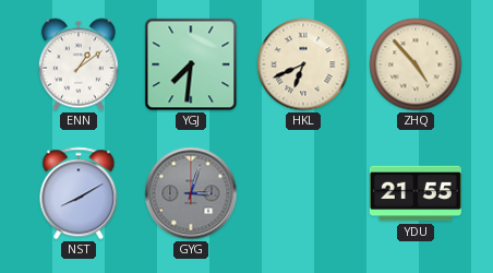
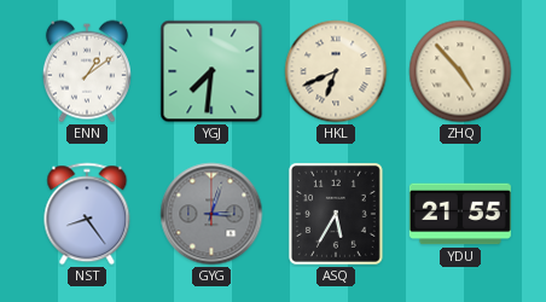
NST: 8:10 -> 8:24 (87, 214)
ASQ: none -> 5:35 (336, 214)
